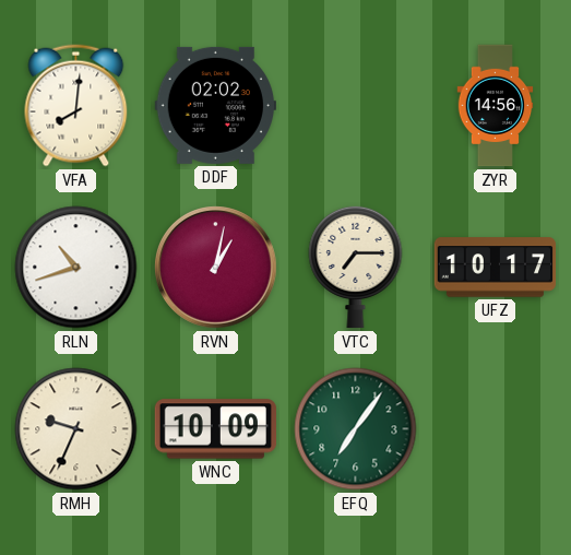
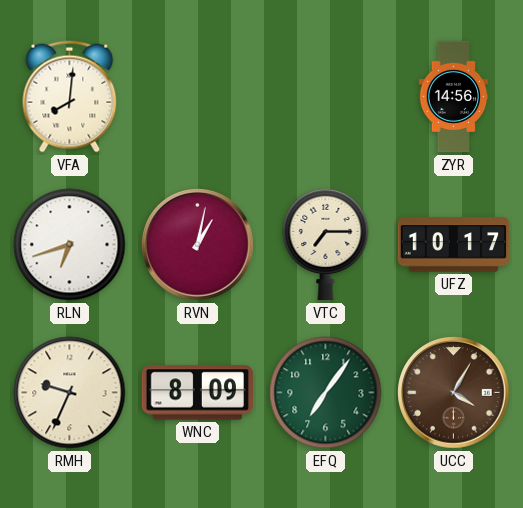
DDF: 02:02 -> none (215, 105)
RLN: 10:42 -> 6:42 (70, 245)
WNC: 10:09 -> 8:09 (198, 393)
UCC: none -> 4:05 (454, 393)
